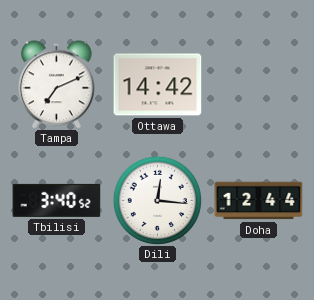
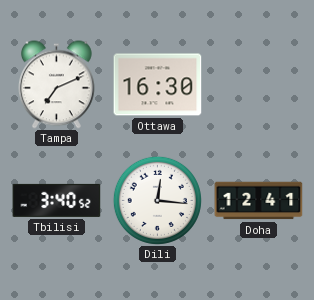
Ottawa: 14:42 -> 16:30 (158, 85)
Doha: 12:44 -> 12:41 (259, 201)
